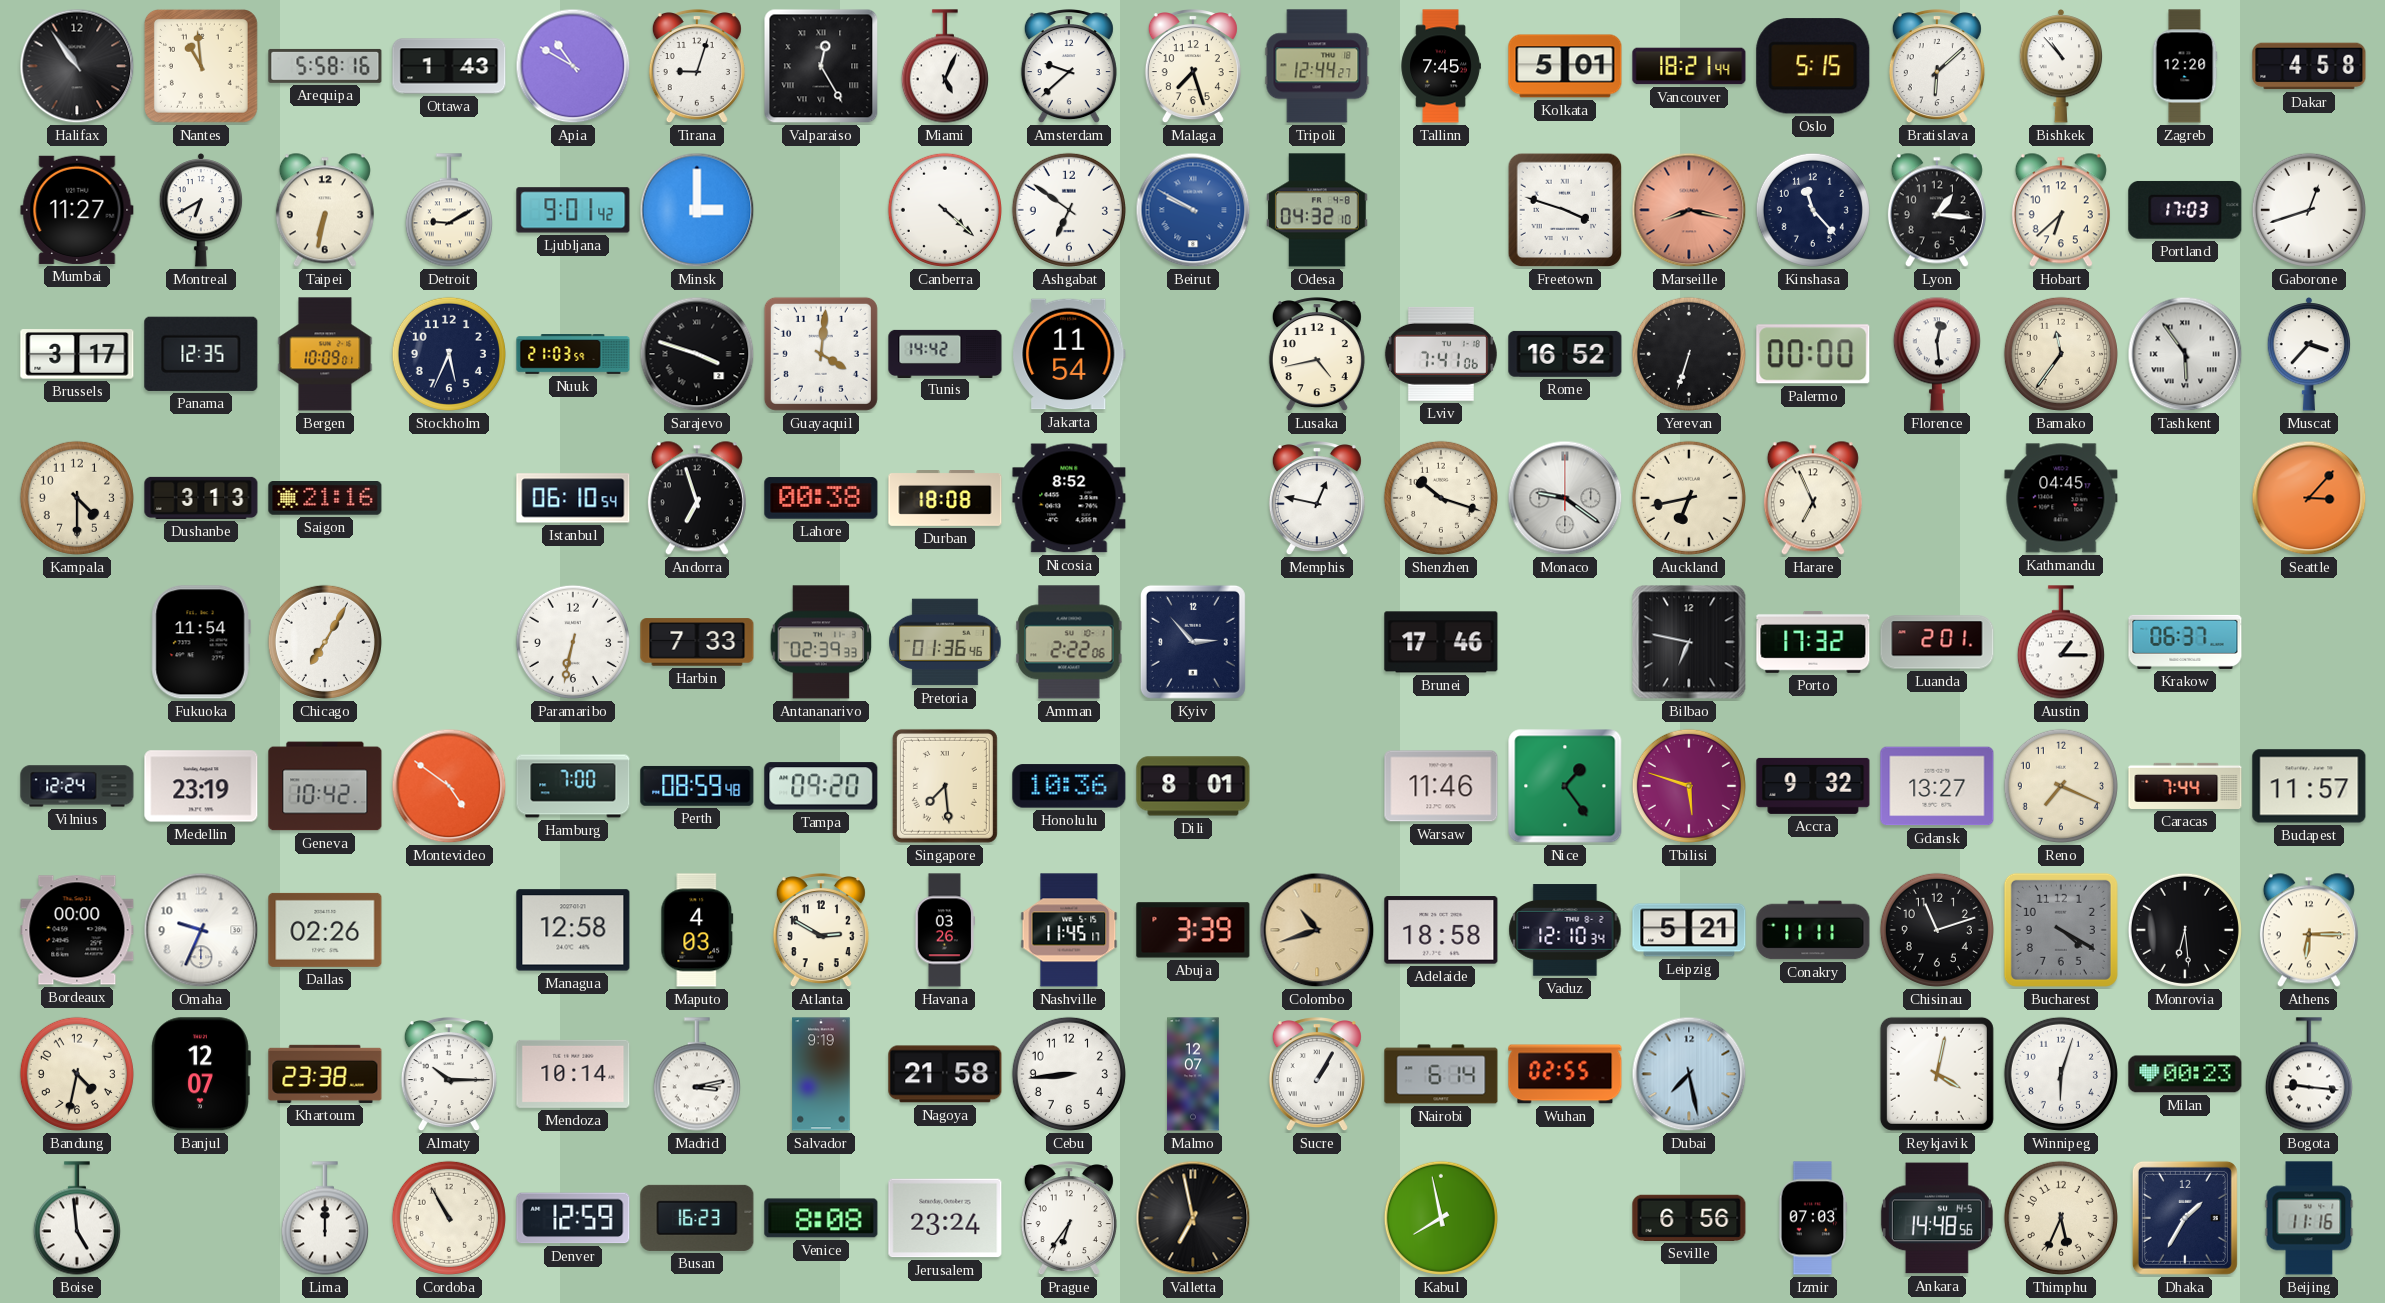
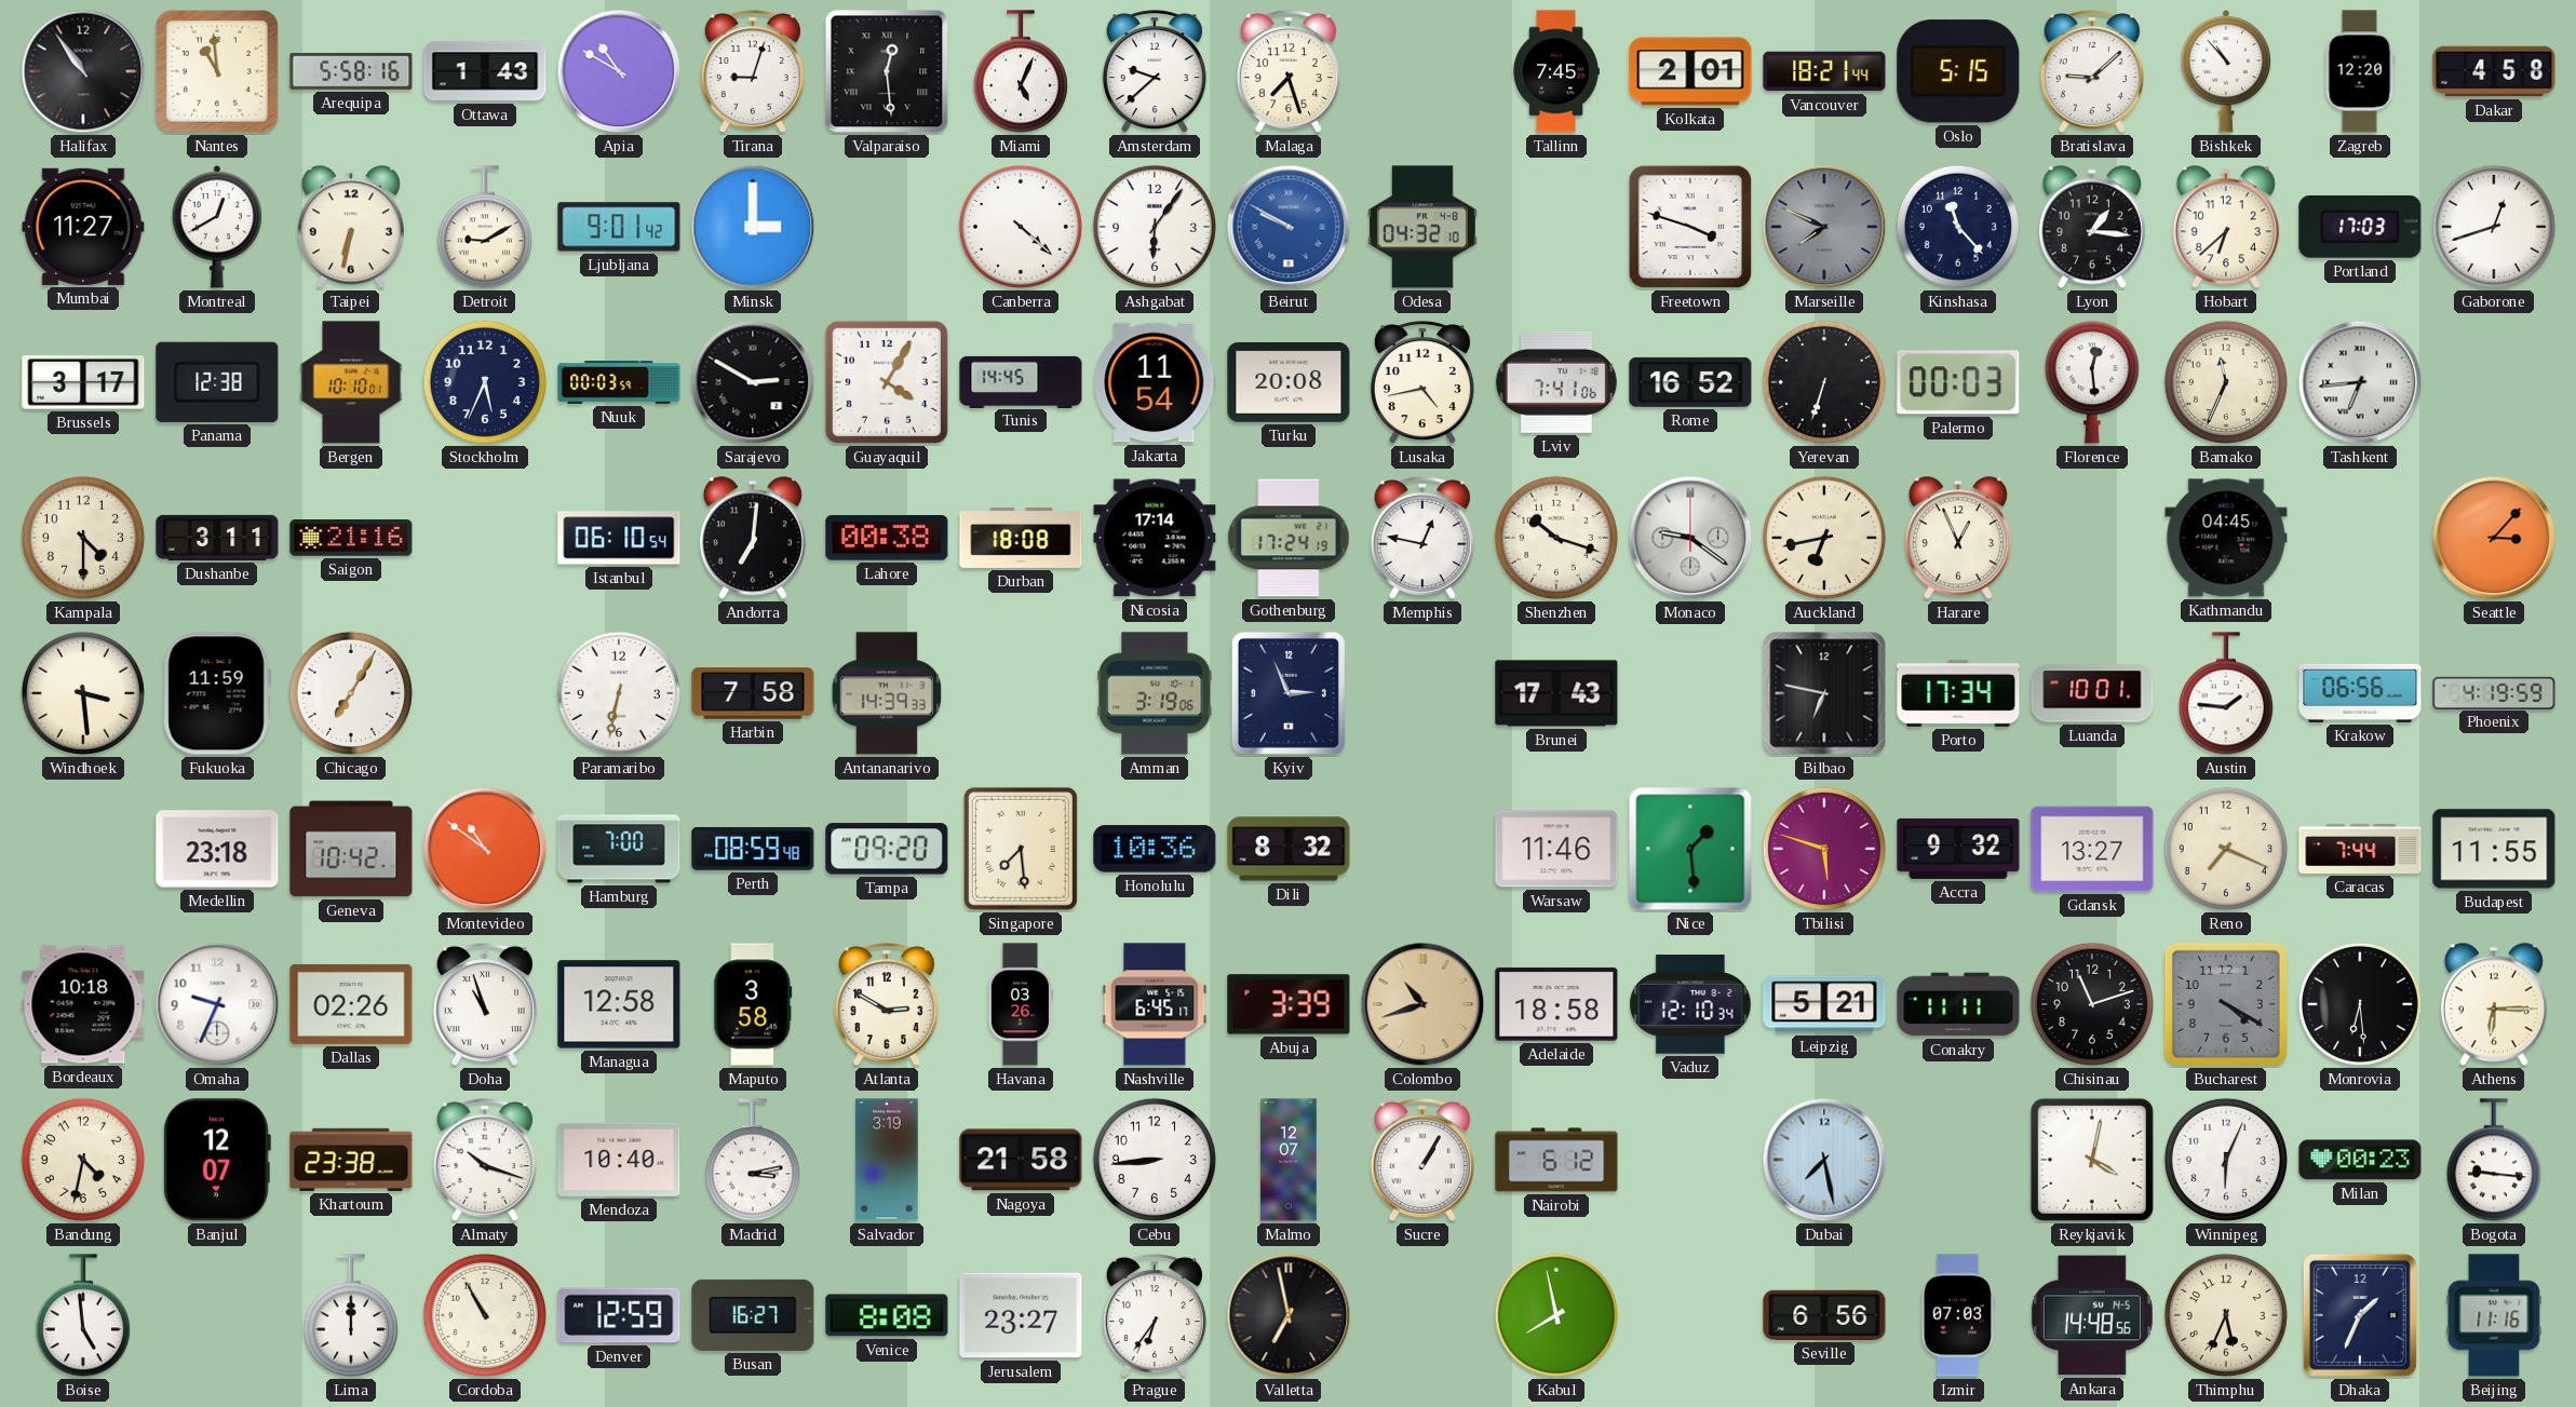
Valparaiso: 12:25 -> 12:29 (887, 71)
Tripoli: 12:44 -> none (1317, 66)
Kolkata: 5:01 -> 2:01 (1690, 71)
Bratislava: 6:08 -> 9:08 (2092, 72)
Montreal: 6:40 -> 12:40 (217, 228)
Ashgabat: 6:51 -> 6:06 (1155, 227)
Marseille: 8:17 -> 7:49 (1824, 227)
Marseille dial: salmon -> grey (1824, 227)
Panama: 12:35 -> 12:38 (217, 382)
Bergen: 10:09 -> 10:10 (351, 382)
Nuuk: 21:03 -> 00:03 (619, 382)
Sarajevo: 3:48 -> 2:50 (753, 382)
Guayaquil: 4:01 -> 4:05 (887, 382)
Tunis: 14:42 -> 14:45 (1021, 381)
Turku: none -> 20:08 (1289, 382)
Palermo: 00:00 -> 00:03 (1958, 382)
Bamako: 11:36 -> 11:34 (2226, 382)
Tashkent: 5:54 -> 6:44 (2360, 382)
Muscat: 3:37 -> none (2309, 355)
Dushanbe: 3:13 -> 3:11 (217, 538)
Andorra: 6:57 -> 7:01 (753, 538)
Nicosia: 8:52 -> 17:14 (1155, 538)
Gothenburg: none -> 17:24 (1289, 538)
Harare: 6:56 -> 12:56 (1958, 538)
Windhoek: none -> 3:29 (83, 693)
Fukuoka: 11:54 -> 11:59 (217, 693)
Harbin: 7:33 -> 7:58 (753, 693)
Antananarivo: 02:39 -> 14:39 (887, 693)
Pretoria: 01:36 -> none (945, 642)
Amman: 2:22 -> 3:19 (1155, 693)
Kyiv: 2:53 -> 2:56 (1289, 693)
Brunei: 17:46 -> 17:43 (1556, 693)
Porto: 17:32 -> 17:34 (1958, 693)
Luanda: 2:01 -> 10:01 (2092, 693)
Austin: 1:15 -> 1:46 (2226, 693)
Krakow: 06:37 -> 06:56 (2360, 693)
Phoenix: none -> 4:19 (2494, 692)
Vilnius: 12:24 -> none (77, 786)
Medellin: 23:19 -> 23:18 (217, 849)
Montevideo: 4:51 -> 10:51 (485, 849)
Dili: 8:01 -> 8:32 (1289, 849)
Nice: 1:24 -> 1:29 (1690, 849)
Budapest: 11:57 -> 11:55 (2494, 849)
Bordeaux: 00:00 -> 10:18 (83, 1004)
Doha: none -> 10:57 (485, 1005)
Maputo: 4:03 -> 3:58 (753, 1004)
Nashville: 11:45 -> 6:45 (1155, 1004)
Almaty: 10:15 -> 10:18 (485, 1161)
Mendoza: 10:14 -> 10:40 (619, 1160)
Salvador: 9:19 -> 3:19 (887, 1160)
Nairobi: 6:14 -> 6:12 (1556, 1160)
Wuhan: 02:55 -> none (1565, 1074)
Winnipeg: 6:03 -> 6:04 (2226, 1160)
Busan: 16:23 -> 16:27 (753, 1315)
Jerusalem: 23:24 -> 23:27 (1021, 1315)
Dhaka: 1:35 -> 1:34 (2360, 1315)
